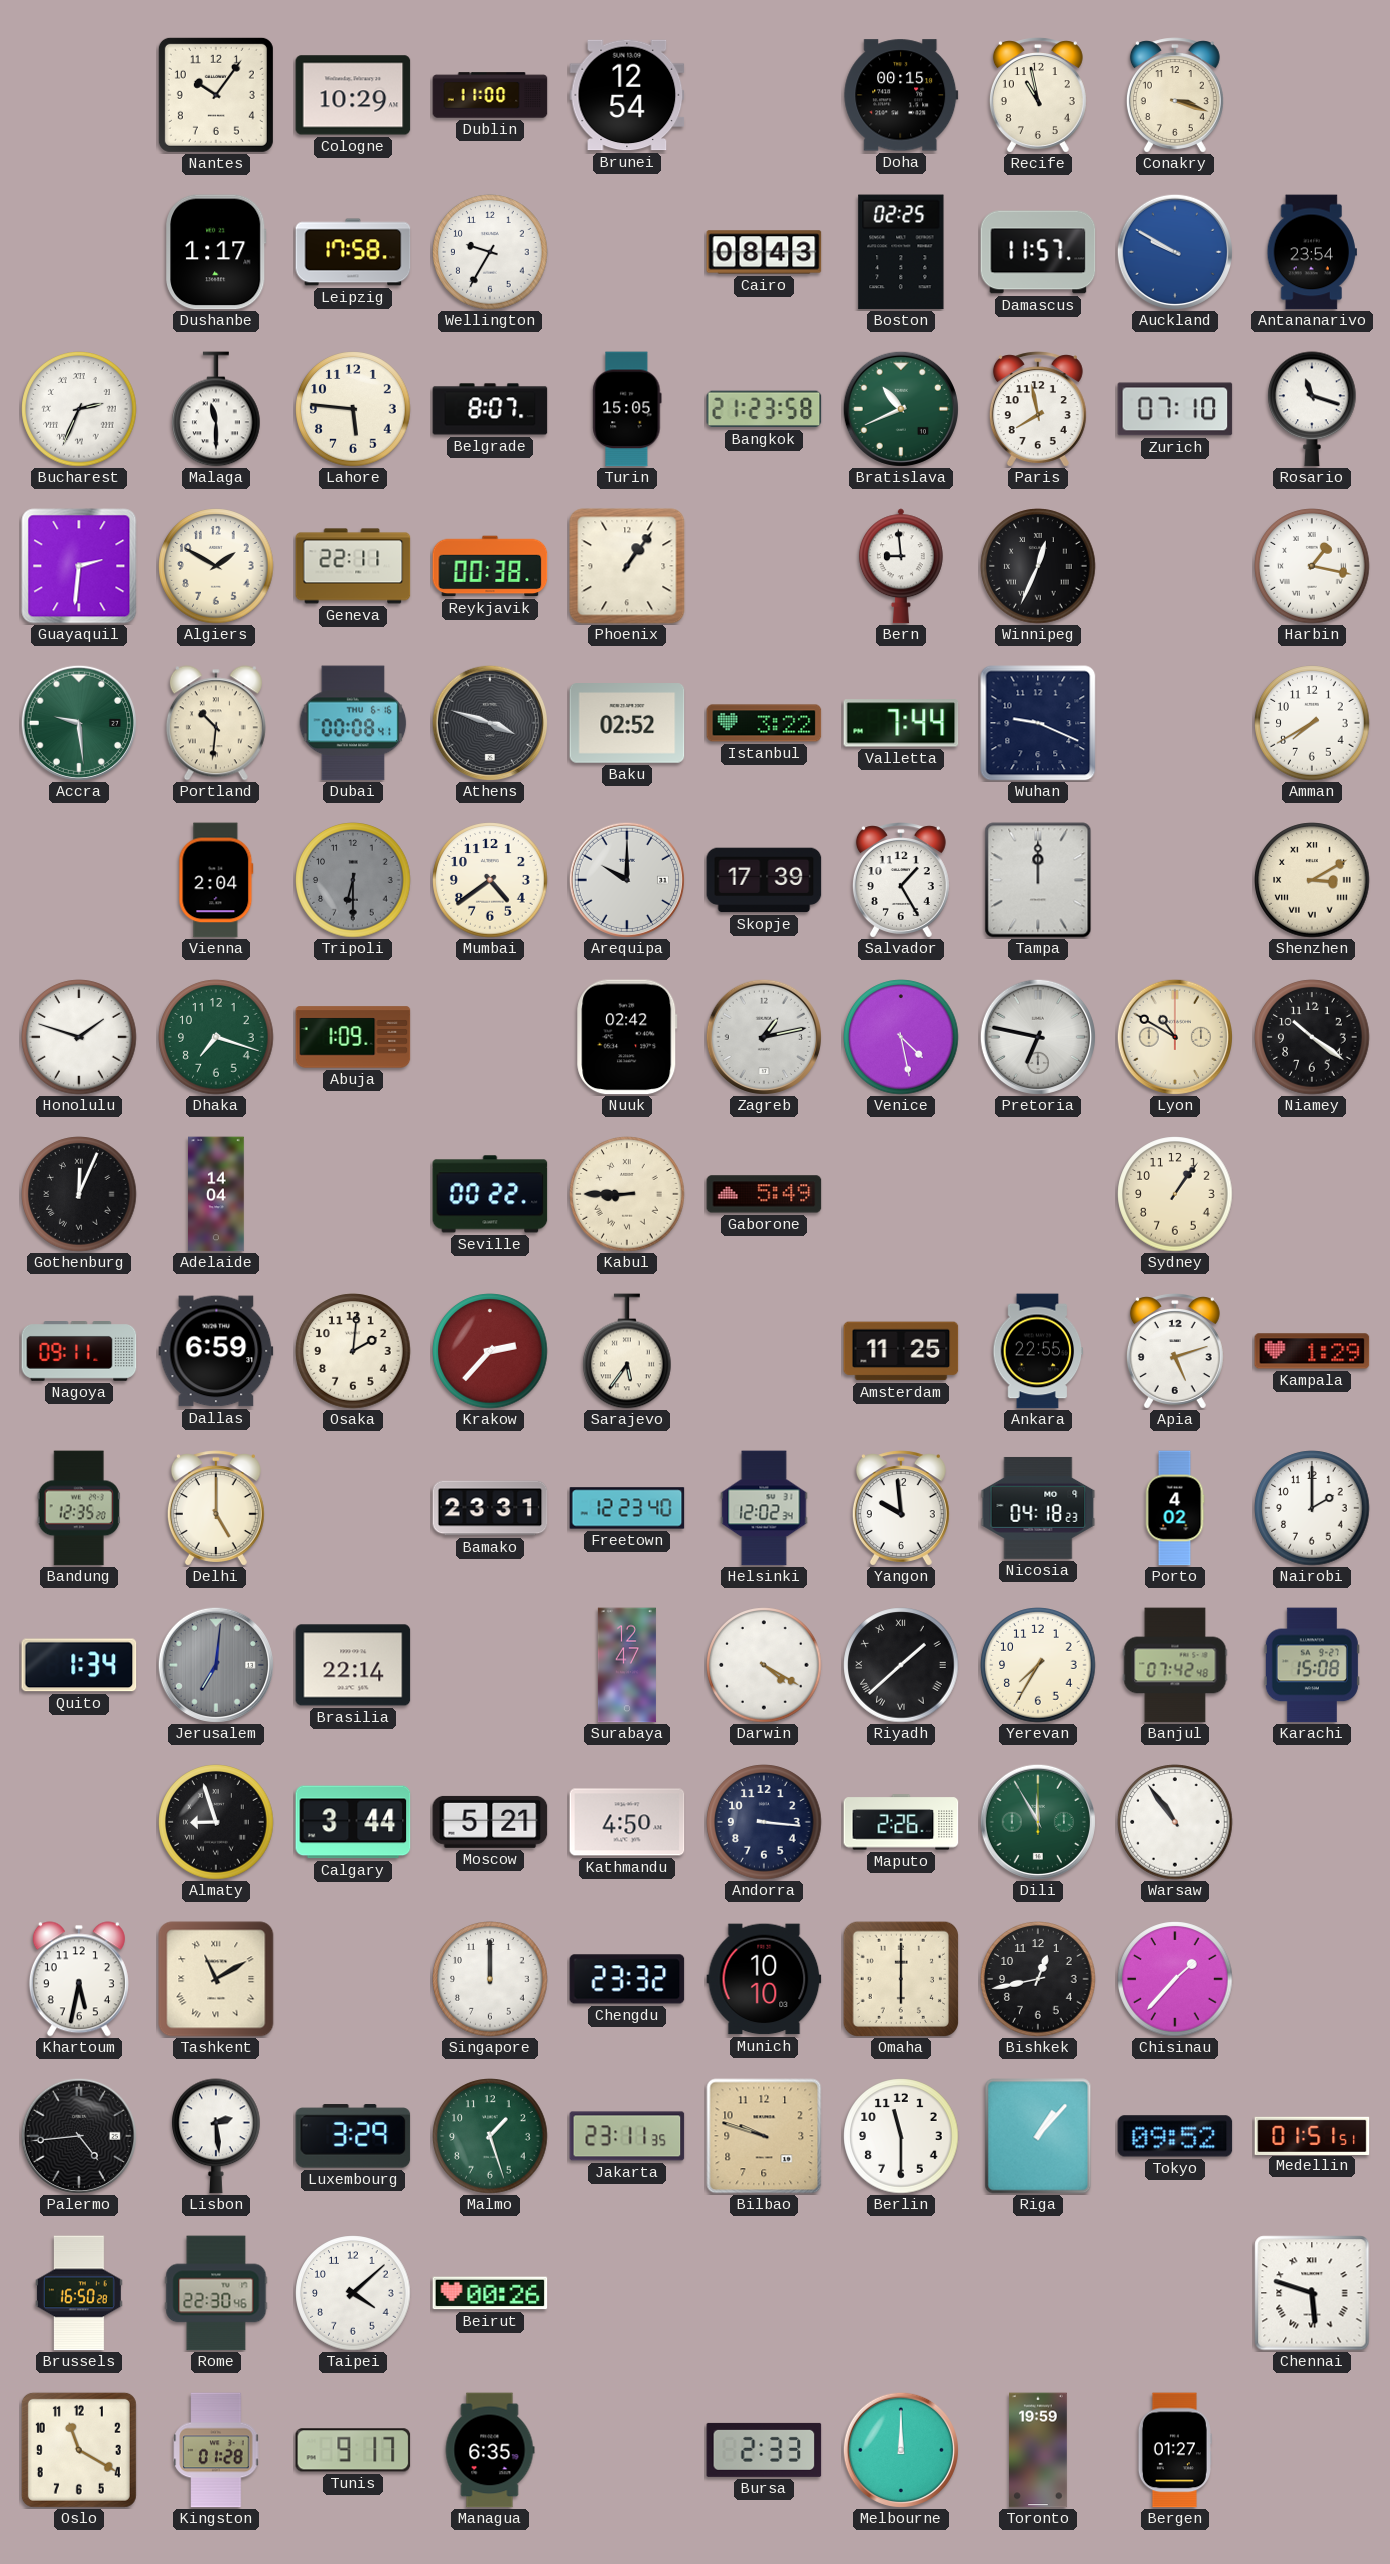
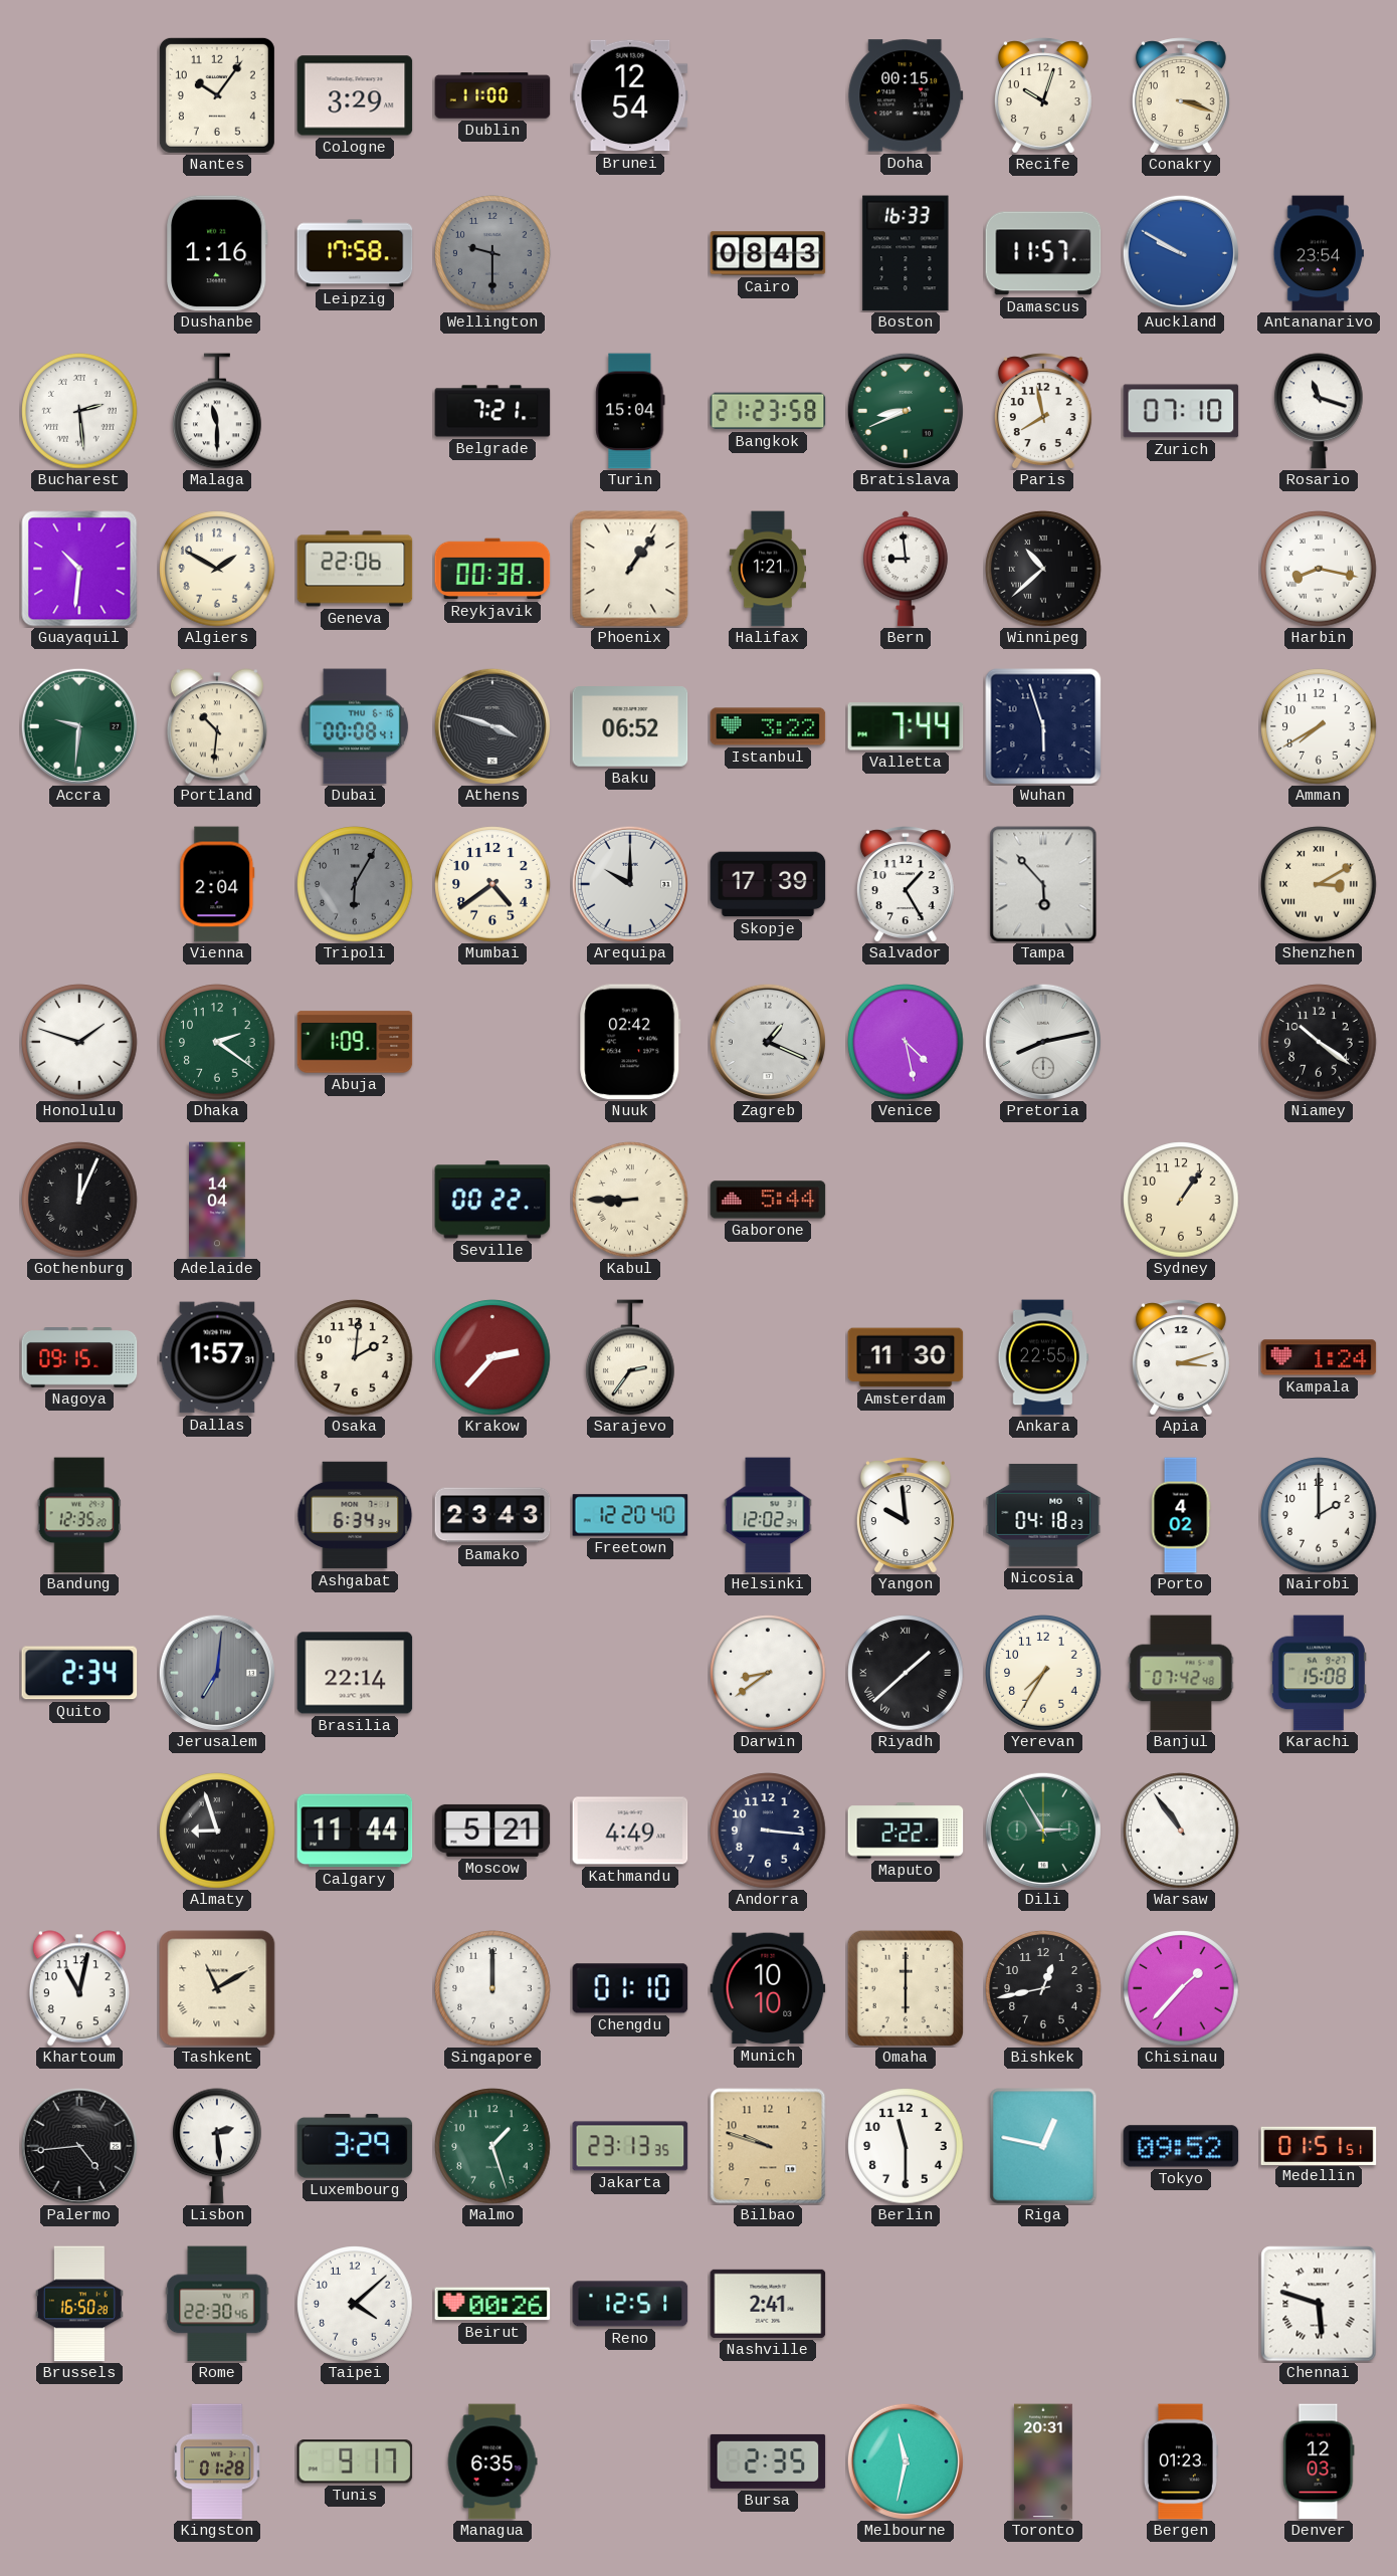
Cologne: 10:29 -> 3:29 (355, 95)
Recife: 10:58 -> 10:03 (1043, 95)
Dushanbe: 1:17 -> 1:16 (218, 253)
Wellington: 9:35 -> 9:30 (492, 253)
Wellington dial: white -> grey (492, 253)
Boston: 02:25 -> 16:33 (906, 253)
Bucharest: 2:34 -> 2:29 (79, 411)
Lahore: 5:46 -> none (353, 409)
Belgrade: 8:07 -> 7:21 (492, 411)
Turin: 15:05 -> 15:04 (630, 411)
Bratislava: 10:41 -> 8:41 (906, 411)
Guayaquil: 2:31 -> 10:31 (79, 569)
Geneva: 22:11 -> 22:06 (355, 569)
Halifax: none -> 1:21 (767, 569)
Winnipeg: 12:34 -> 10:38 (1043, 569)
Harbin: 1:17 -> 8:17 (1319, 569)
Accra: 9:29 -> 9:31 (79, 726)
Baku: 02:52 -> 06:52 (630, 726)
Wuhan: 9:19 -> 5:57 (1043, 726)
Tripoli: 6:30 -> 6:05 (355, 884)
Tampa: 12:00 -> 5:53 (1043, 884)
Dhaka: 7:18 -> 2:21 (217, 1042)
Zagreb: 1:13 -> 1:19 (768, 1042)
Pretoria: 6:47 -> 8:13 (1043, 1042)
Lyon: 10:50 -> none (1175, 1037)
Gaborone: 5:49 -> 5:44 (768, 1200)
Nagoya: 09:11 -> 09:15 (79, 1358)
Dallas: 6:59 -> 1:57 (217, 1357)
Sarajevo: 5:36 -> 2:36 (631, 1357)
Amsterdam: 11:25 -> 11:30 (906, 1357)
Apia: 5:12 -> 3:12 (1181, 1357)
Kampala: 1:29 -> 1:24 (1319, 1357)
Delhi: 5:00 -> none (216, 1508)
Ashgabat: none -> 6:34 (355, 1515)
Bamako: 23:31 -> 23:43 (492, 1515)
Freetown: 12:23 -> 12:20 (630, 1515)
Quito: 1:34 -> 2:34 (79, 1673)
Surabaya: 12:47 -> none (627, 1665)
Darwin: 4:20 -> 8:39 (768, 1673)
Calgary: 3:44 -> 11:44 (355, 1831)
Kathmandu: 4:50 -> 4:49 (630, 1831)
Maputo: 2:26 -> 2:22 (906, 1831)
Dili: 11:55 -> 2:55 (1043, 1831)
Khartoum: 5:32 -> 11:02 (79, 1988)
Chengdu: 23:32 -> 01:10 (630, 1988)
Jakarta: 23:11 -> 23:13 (630, 2146)
Riga: 1:07 -> 12:47 (1043, 2146)
Reno: none -> 12:51 (630, 2304)
Nashville: none -> 2:41 (768, 2304)
Oslo: 11:20 -> none (79, 2450)
Bursa: 2:33 -> 2:35 (768, 2461)
Melbourne: 12:00 -> 11:32 (906, 2461)
Toronto: 19:59 -> 20:31 (1044, 2461)
Bergen: 01:27 -> 01:23 (1181, 2461)
Denver: none -> 12:03 (1319, 2461)
